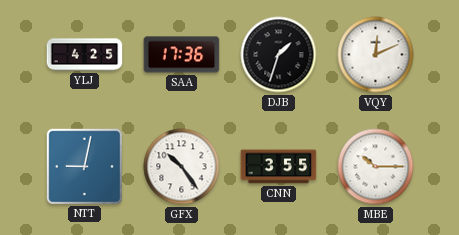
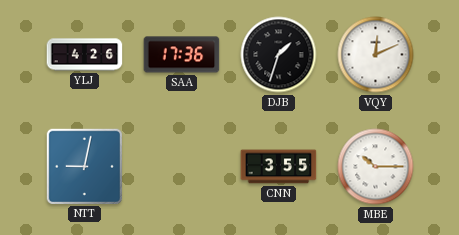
YLJ: 4:25 -> 4:26 (85, 55)
GFX: 10:24 -> none (182, 167)
